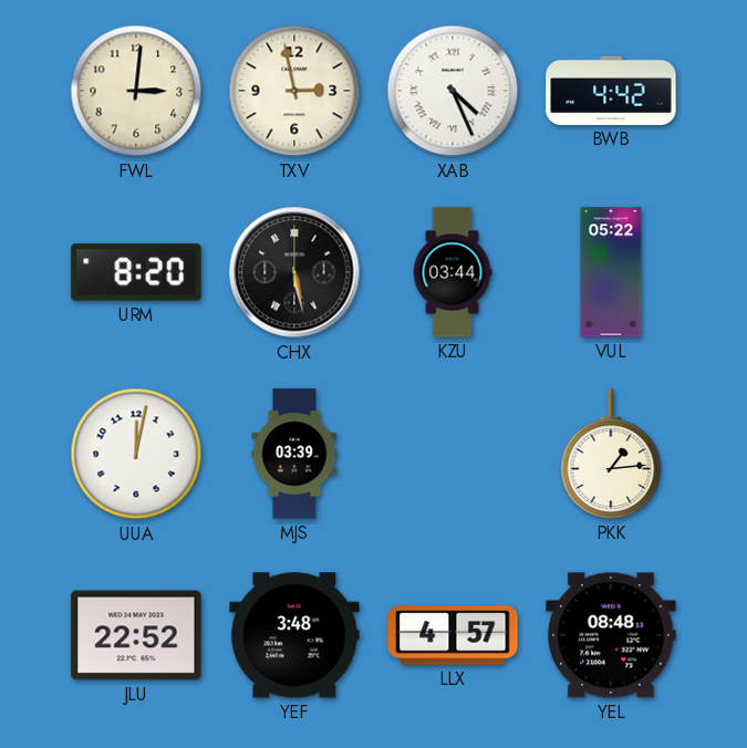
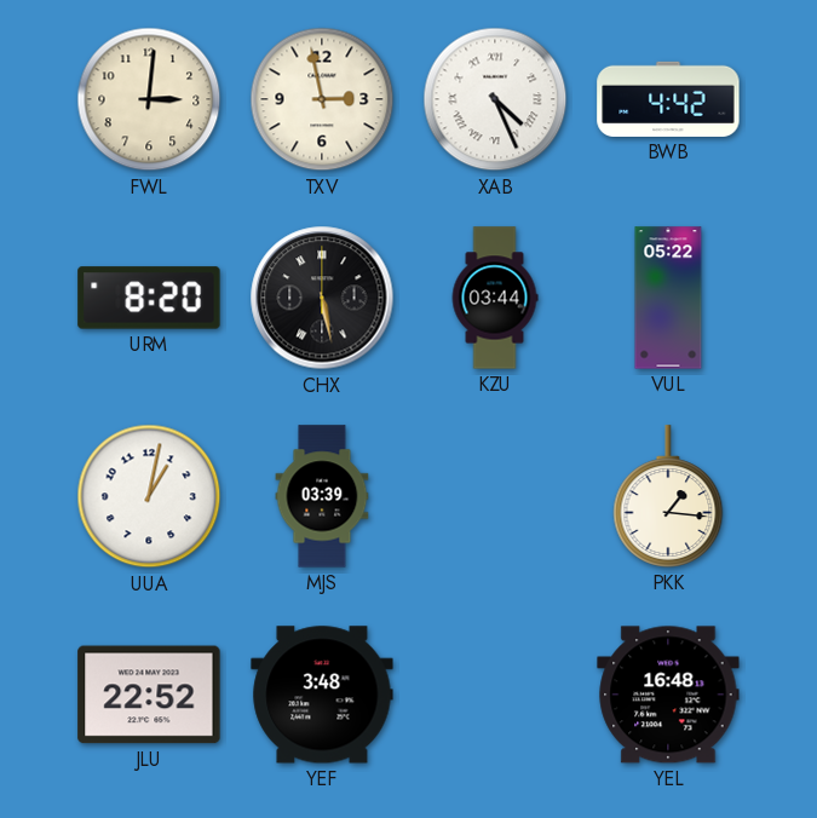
UUA: 12:02 -> 1:02 (149, 496)
PKK: 1:14 -> 1:16 (668, 496)
LLX: 4:57 -> none (453, 635)
YEL: 08:48 -> 16:48 (668, 695)
